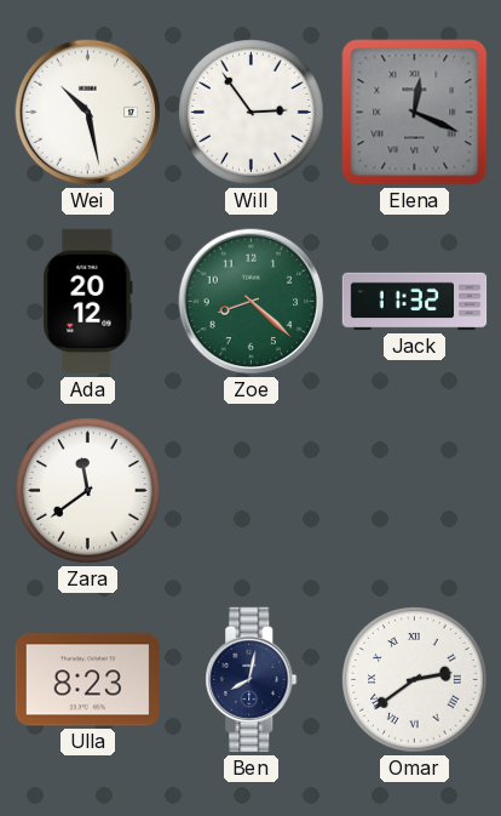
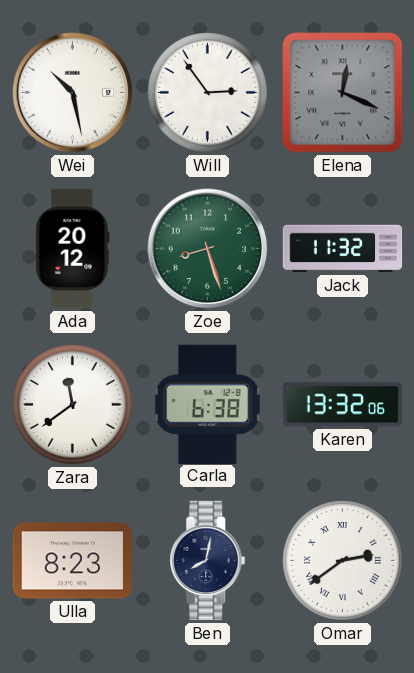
Zoe: 8:22 -> 8:27 (208, 249)
Carla: none -> 6:38 (207, 404)
Karen: none -> 13:32 (342, 405)
